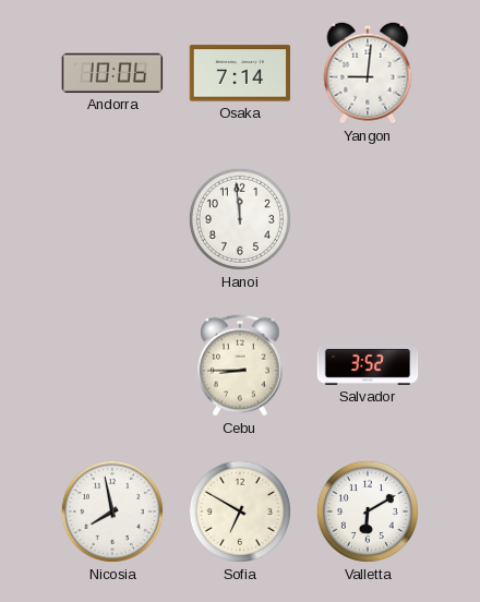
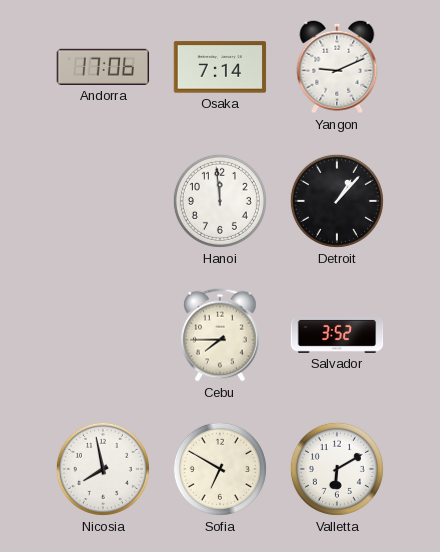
Andorra: 10:06 -> 17:06 (103, 67)
Yangon: 9:01 -> 9:11 (337, 67)
Detroit: none -> 1:07 (337, 201)
Cebu: 8:45 -> 7:45 (220, 335)
